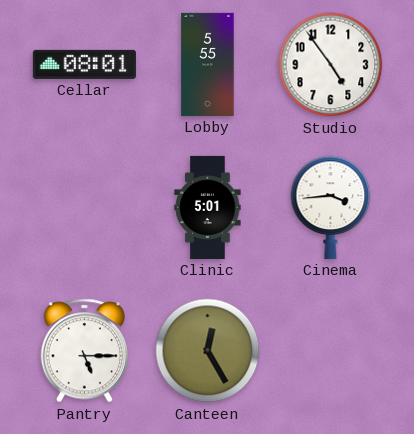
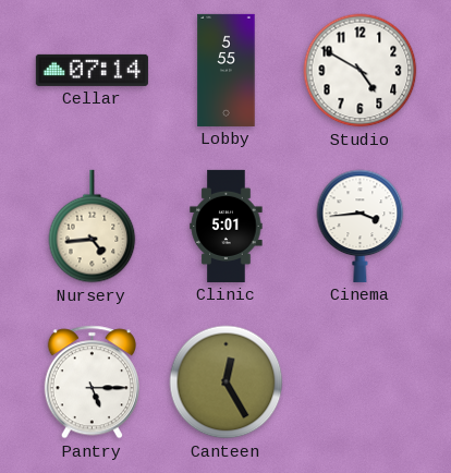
Cellar: 08:01 -> 07:14 (92, 70)
Studio: 4:54 -> 4:50 (361, 71)
Nursery: none -> 4:44 (93, 227)
